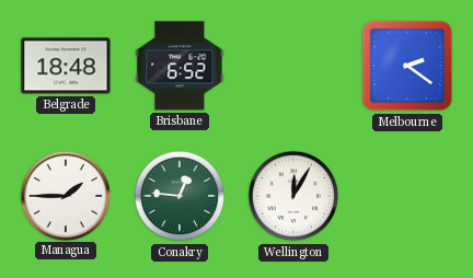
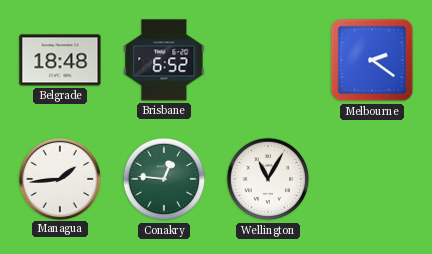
Managua: 1:45 -> 1:44 (59, 178)
Wellington: 12:05 -> 11:05 (268, 179)
